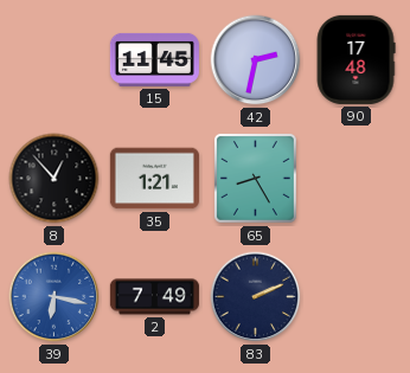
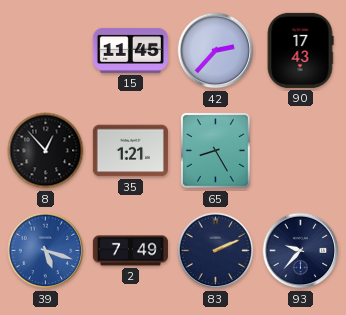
42: 2:32 -> 2:37 (216, 51)
90: 17:48 -> 17:43 (300, 50)
39: 6:17 -> 5:18 (46, 251)
93: none -> 9:37 (301, 251)
